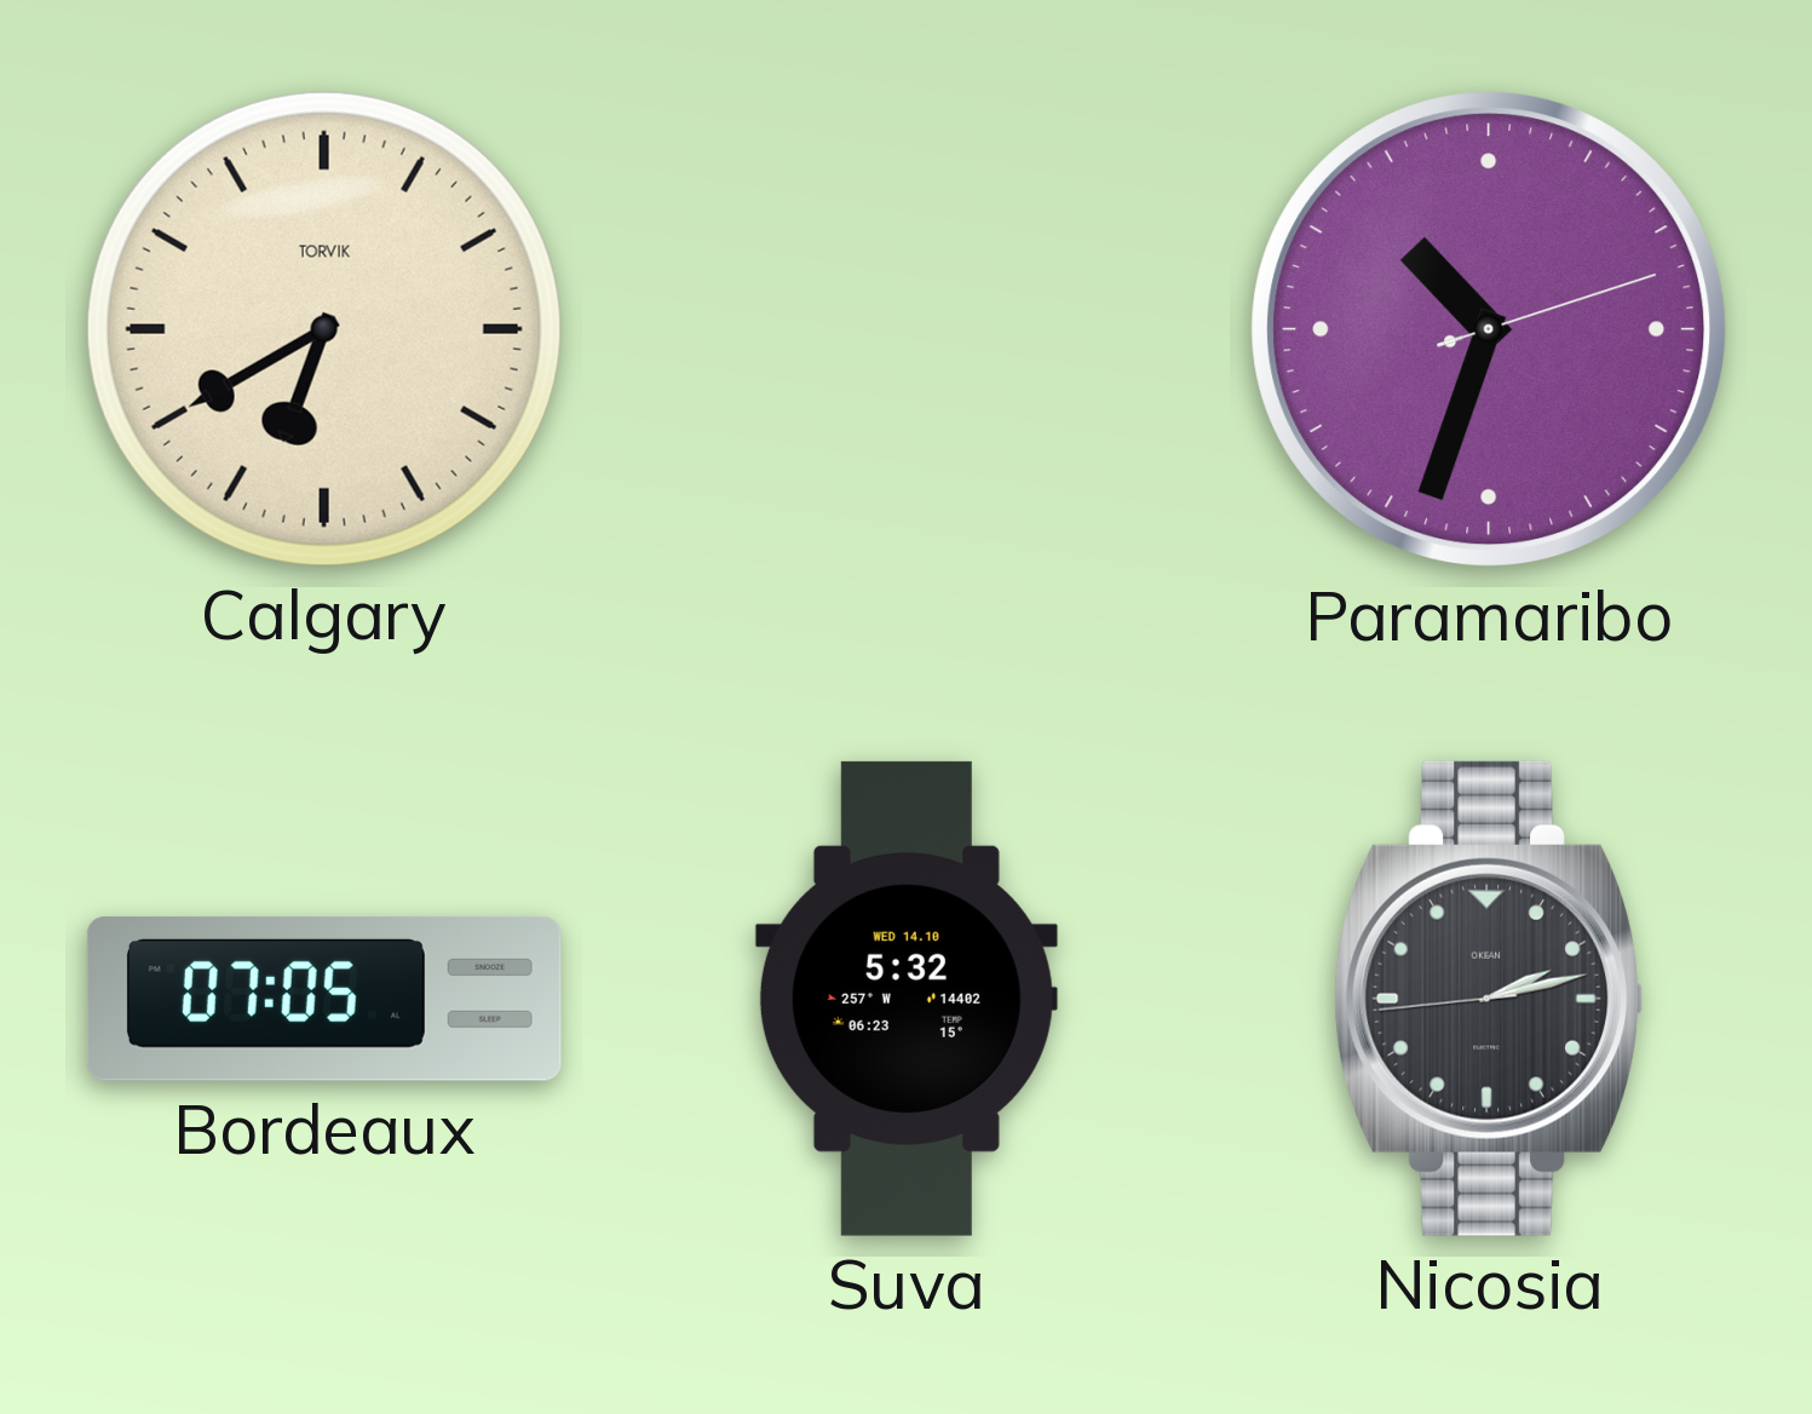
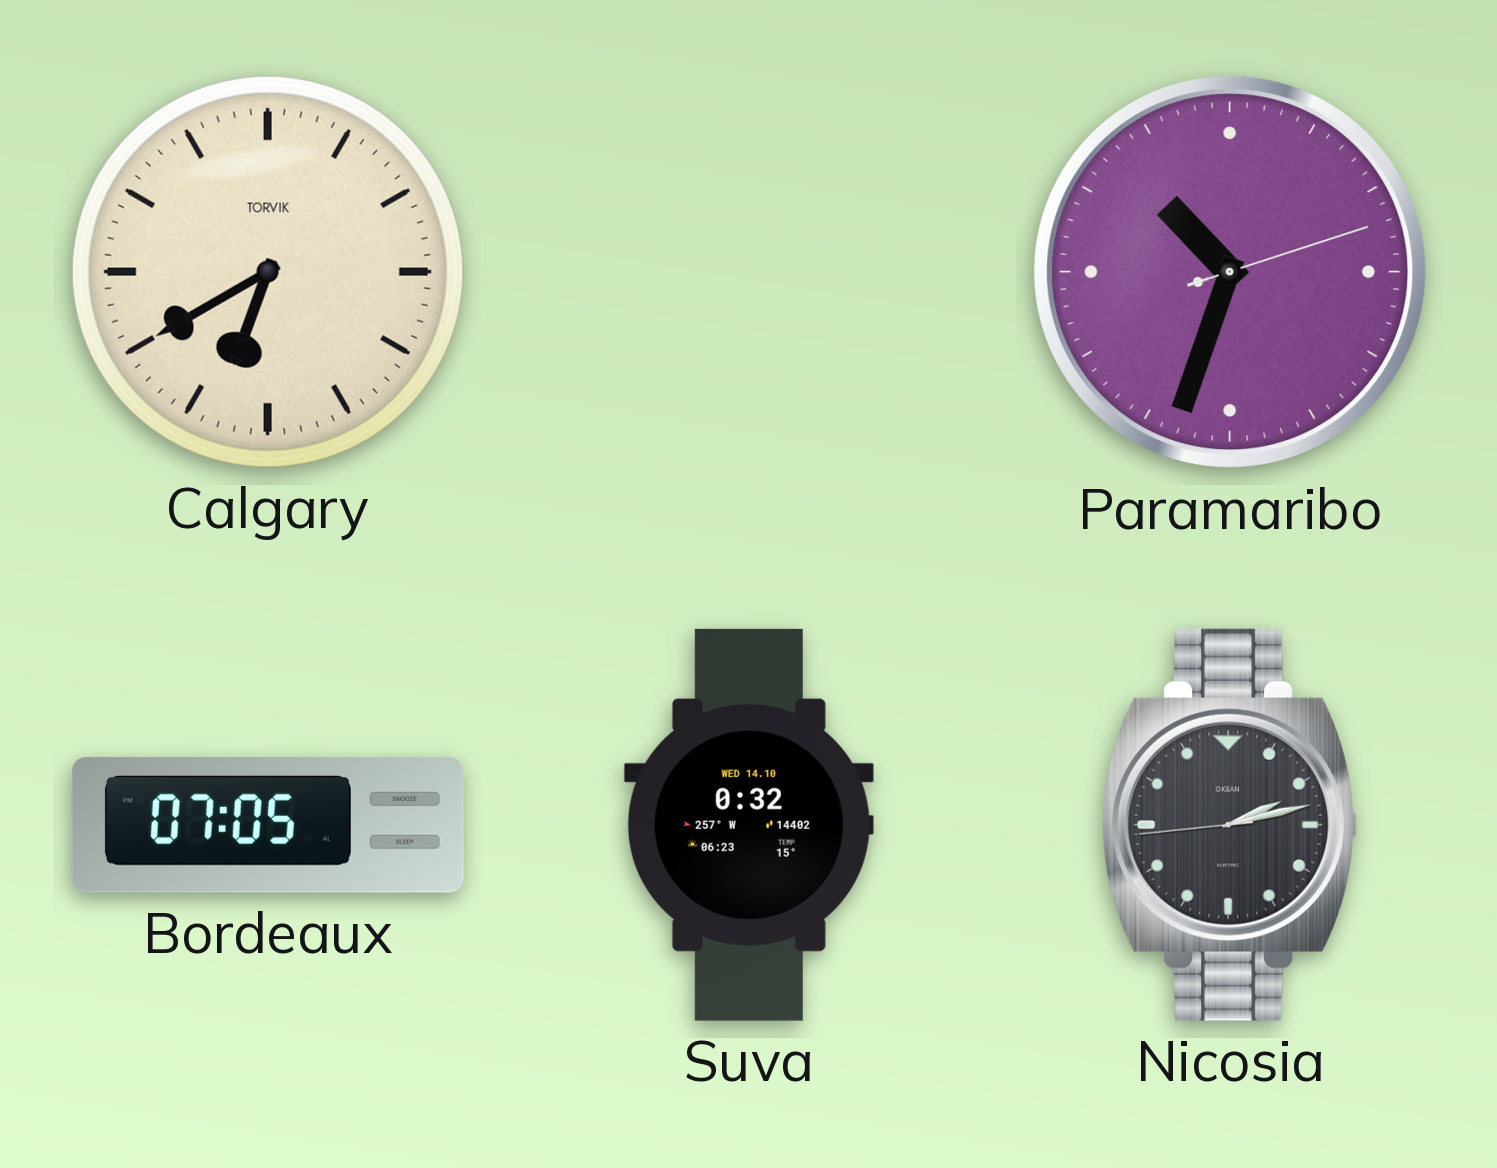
Suva: 5:32 -> 0:32 (749, 825)
